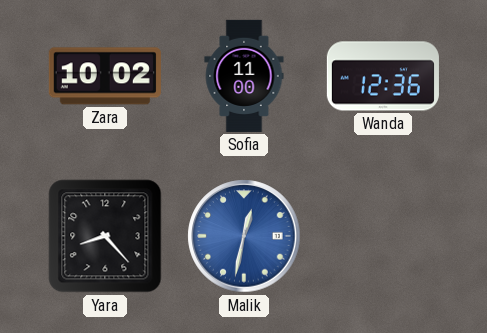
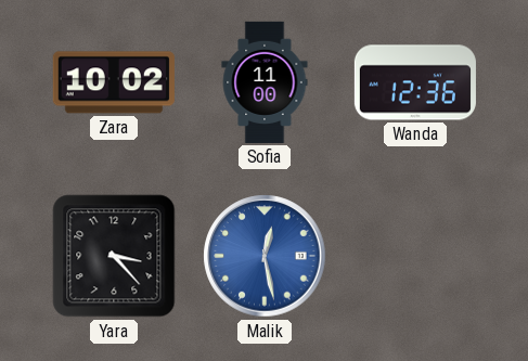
Yara: 8:23 -> 3:23 (114, 256)
Malik: 12:32 -> 12:28 (265, 256)
